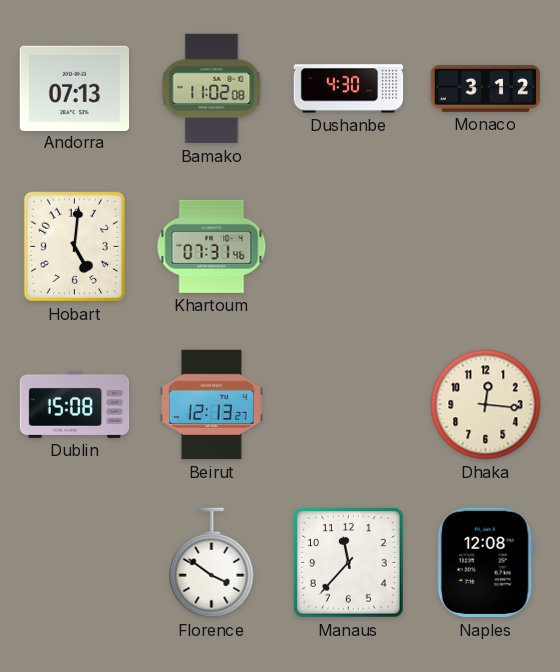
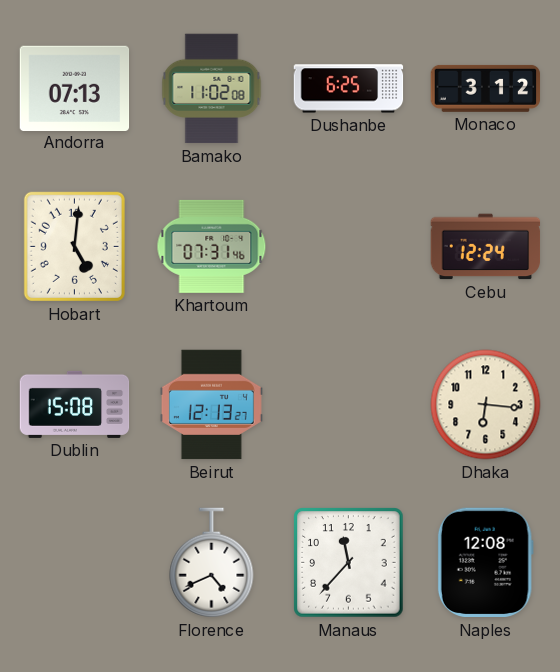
Dushanbe: 4:30 -> 6:25 (349, 89)
Cebu: none -> 12:24 (486, 247)
Dhaka: 12:16 -> 6:16 (486, 405)
Florence: 3:51 -> 4:41 (212, 563)
